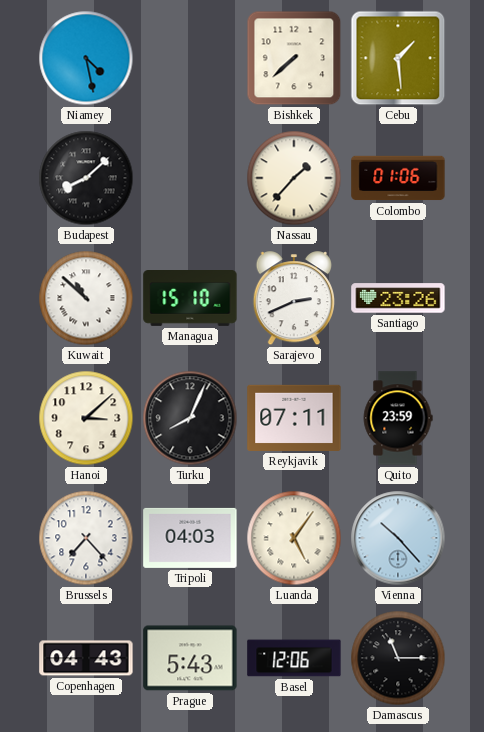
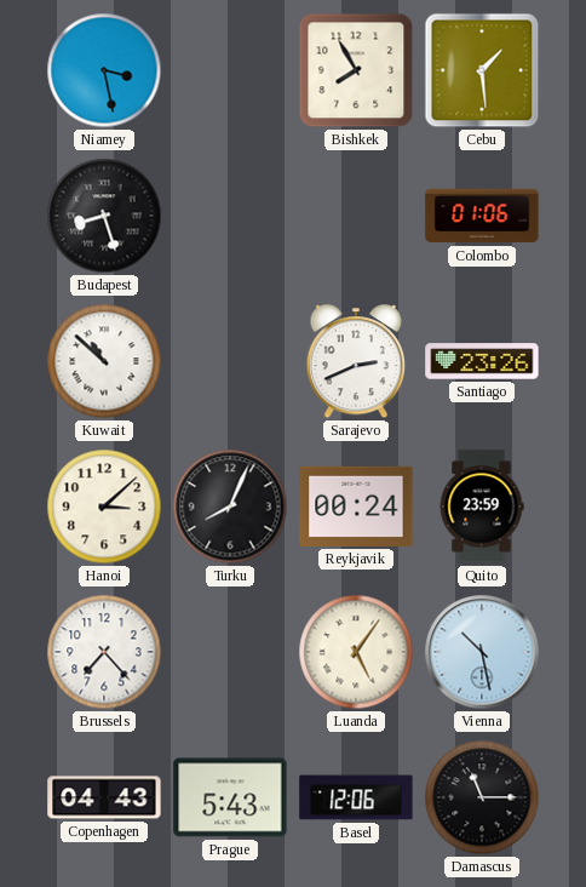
Niamey: 4:28 -> 3:28 (104, 70)
Bishkek: 7:38 -> 7:55 (356, 70)
Budapest: 8:08 -> 8:27 (104, 216)
Nassau: 1:37 -> none (294, 178)
Managua: 15:10 -> none (190, 299)
Reykjavik: 07:11 -> 00:24 (356, 507)
Tripoli: 04:03 -> none (190, 538)
Vienna: 10:23 -> 10:28 (482, 652)
